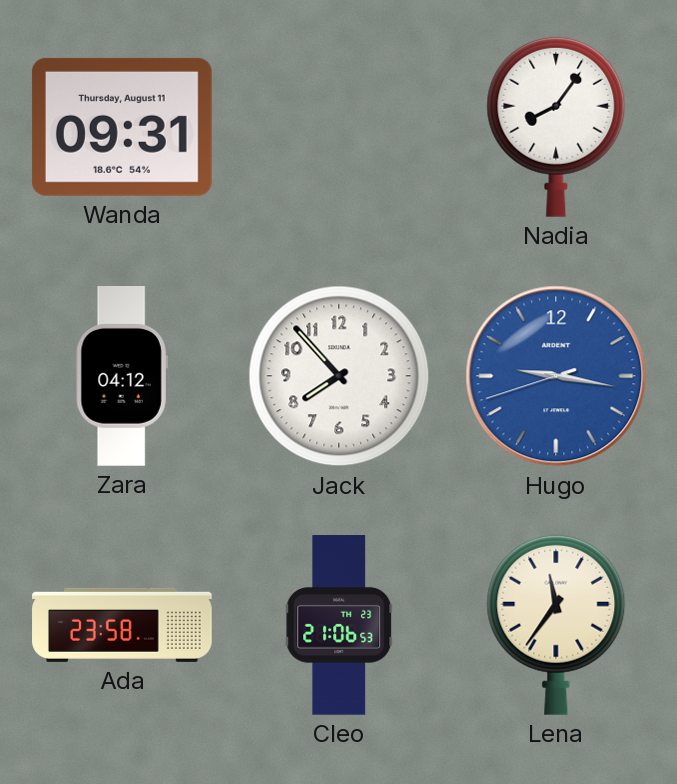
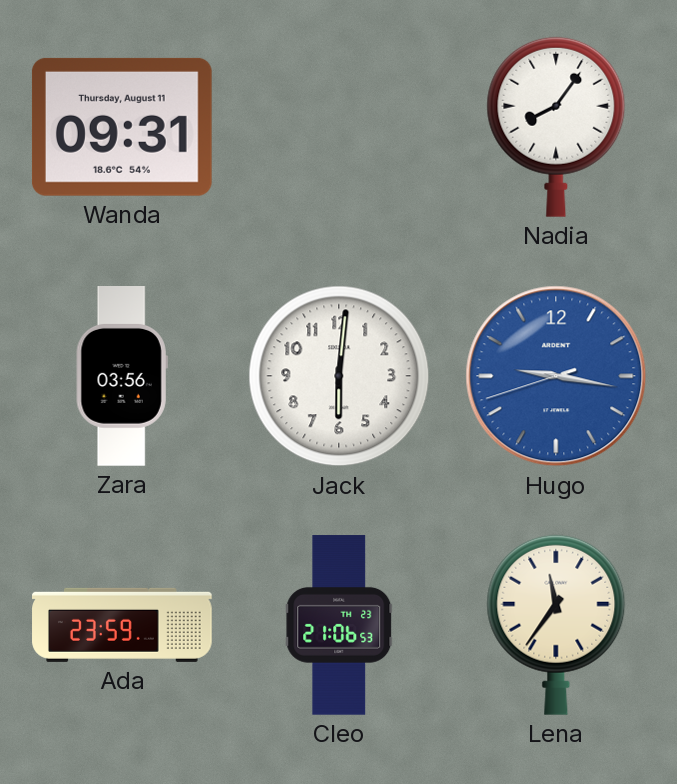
Zara: 04:12 -> 03:56 (122, 377)
Jack: 7:53 -> 6:01 (339, 376)
Ada: 23:58 -> 23:59 (122, 625)
